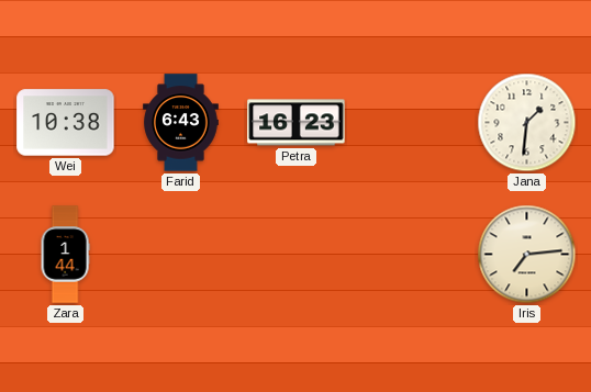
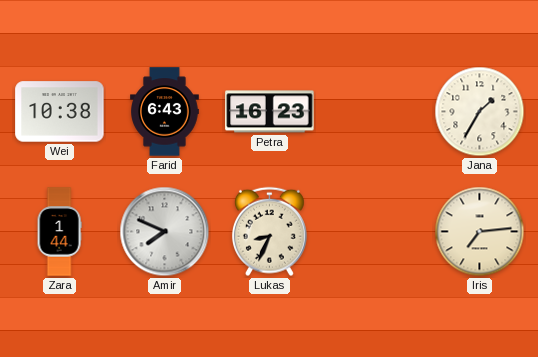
Jana: 1:31 -> 1:35 (480, 112)
Amir: none -> 7:49 (165, 232)
Lukas: none -> 8:34 (269, 232)
